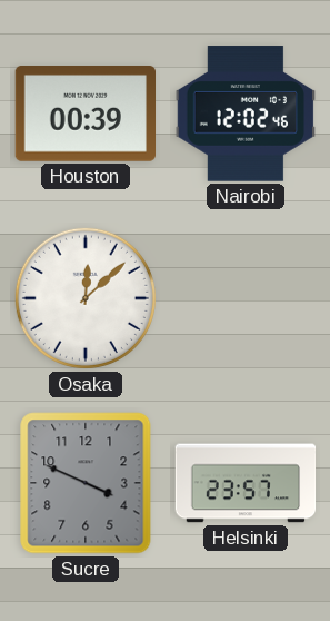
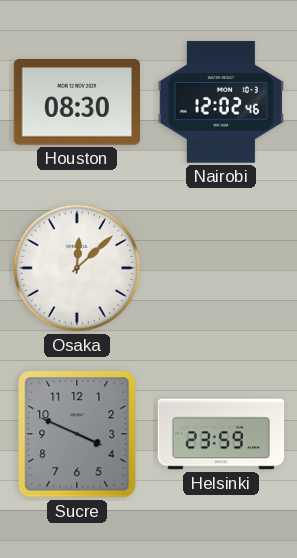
Houston: 00:39 -> 08:30 (76, 103)
Helsinki: 23:57 -> 23:59 (221, 434)
